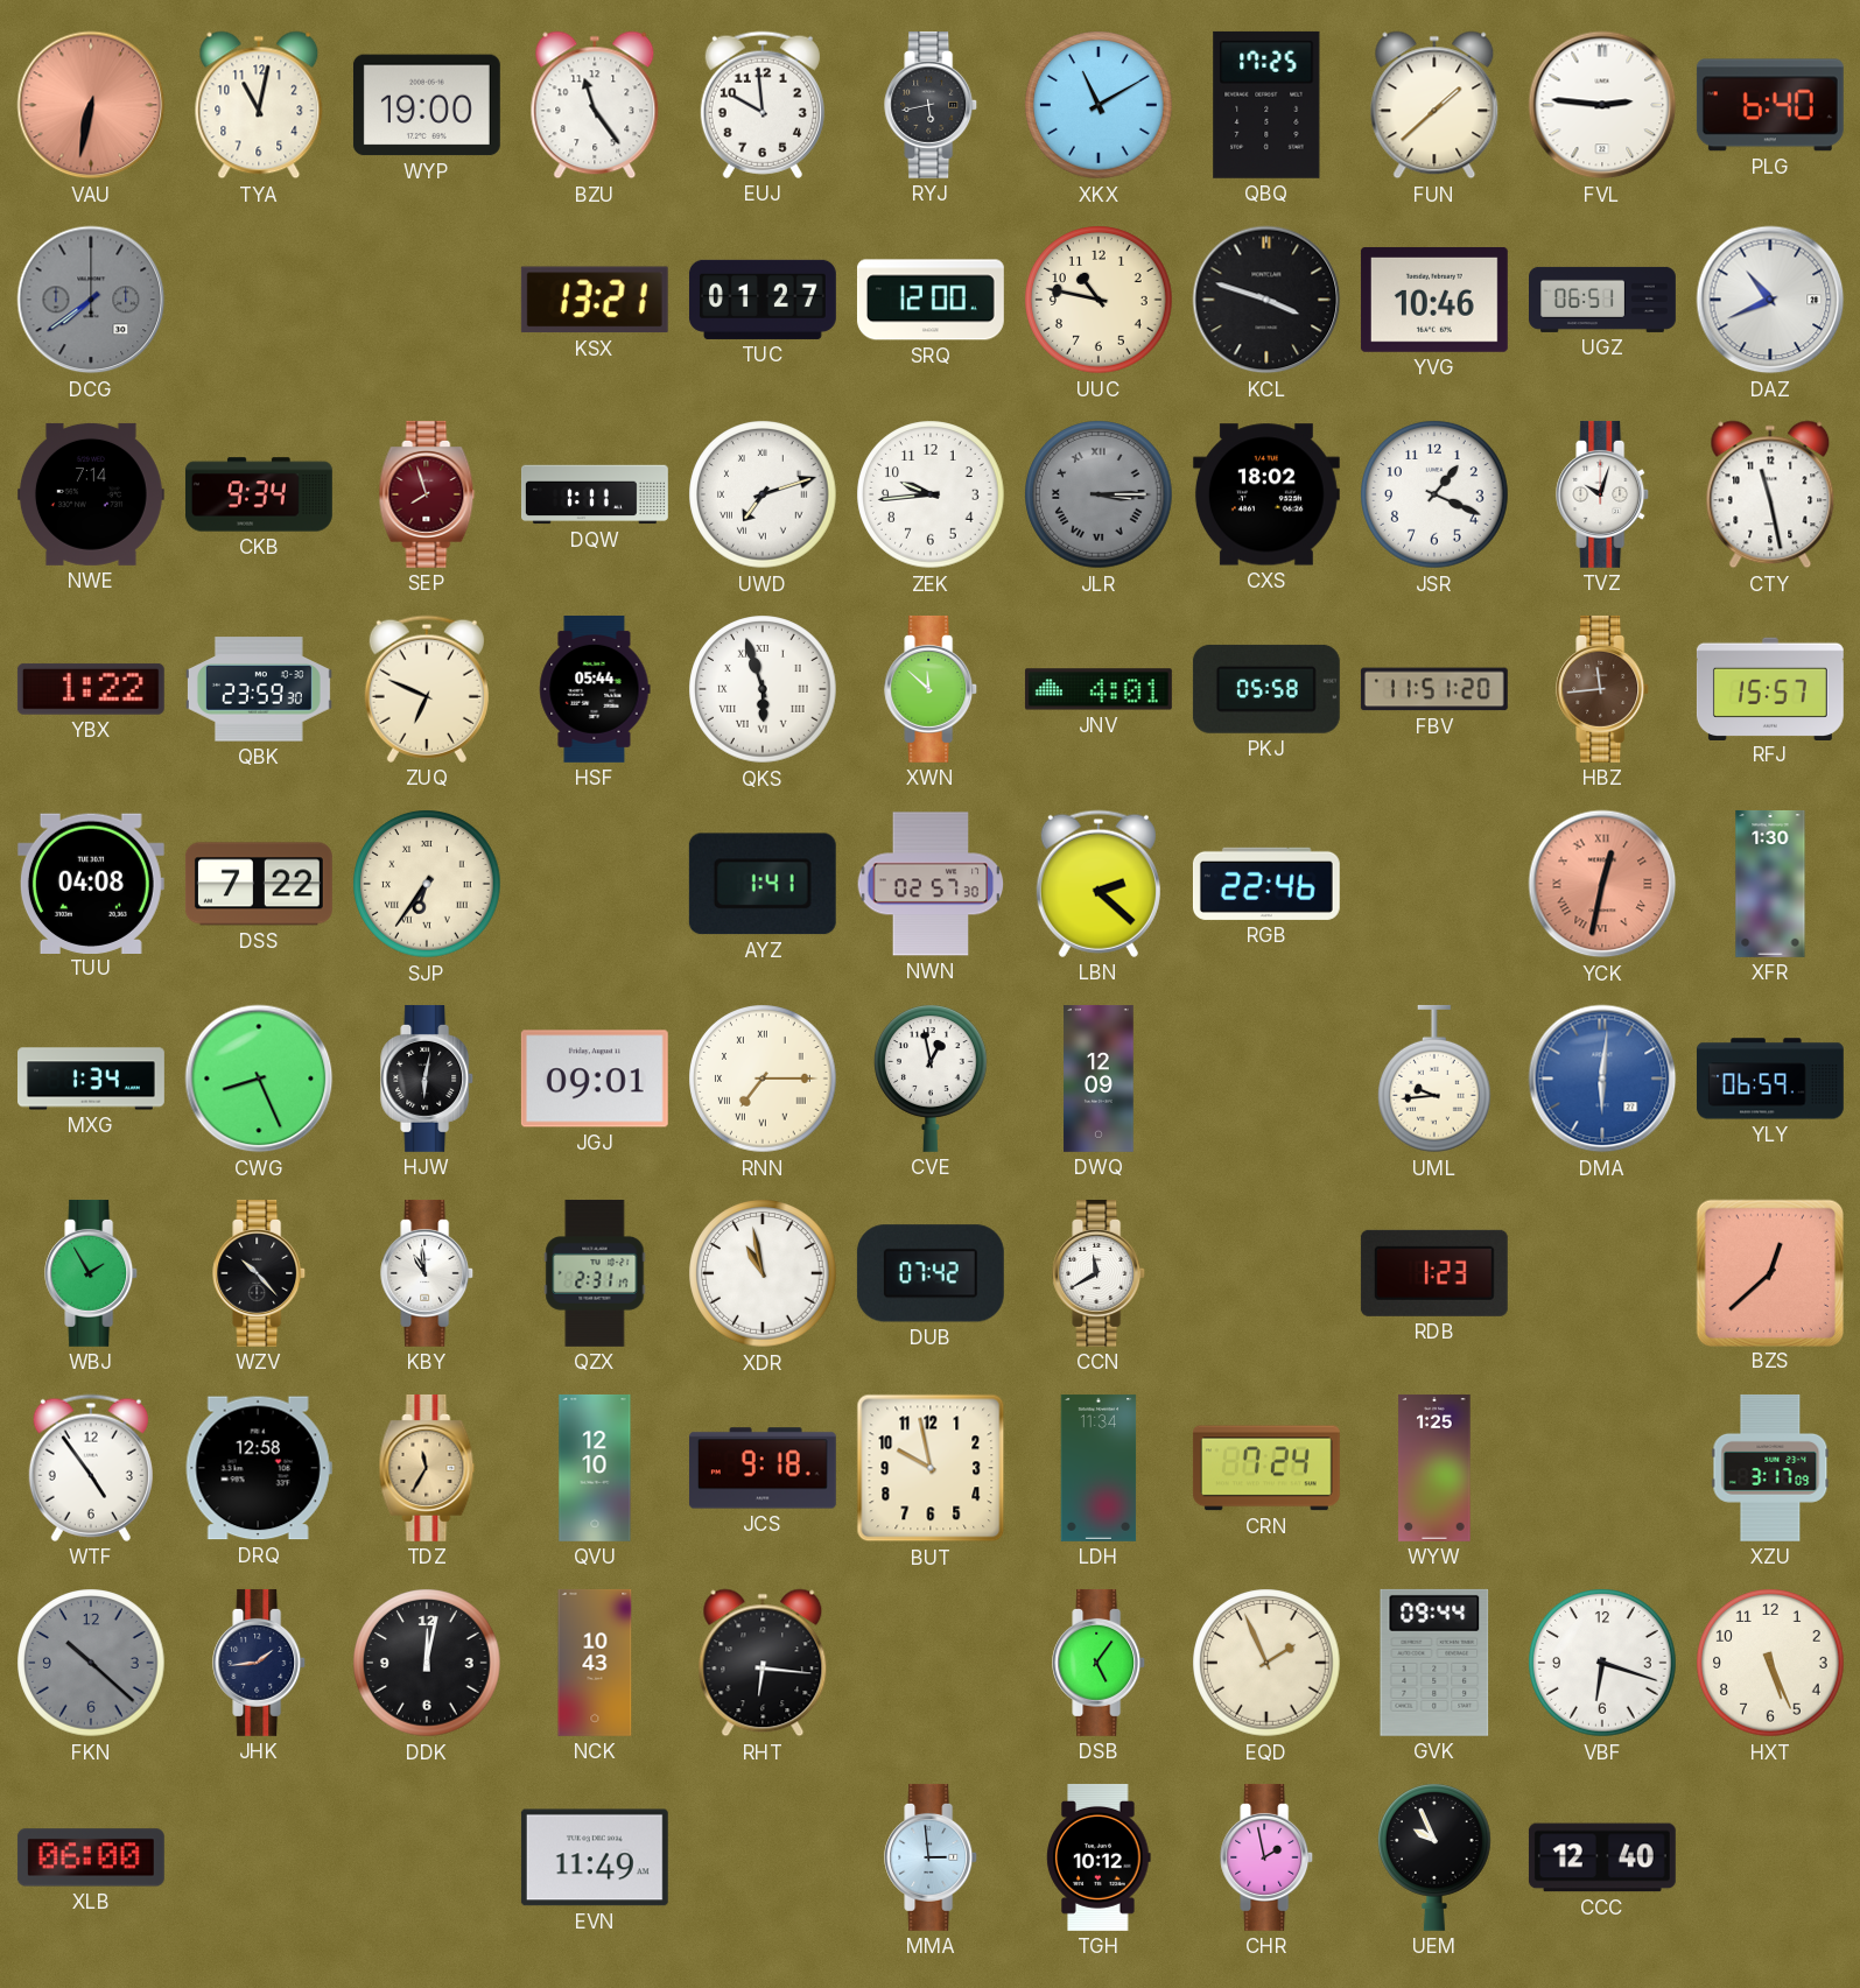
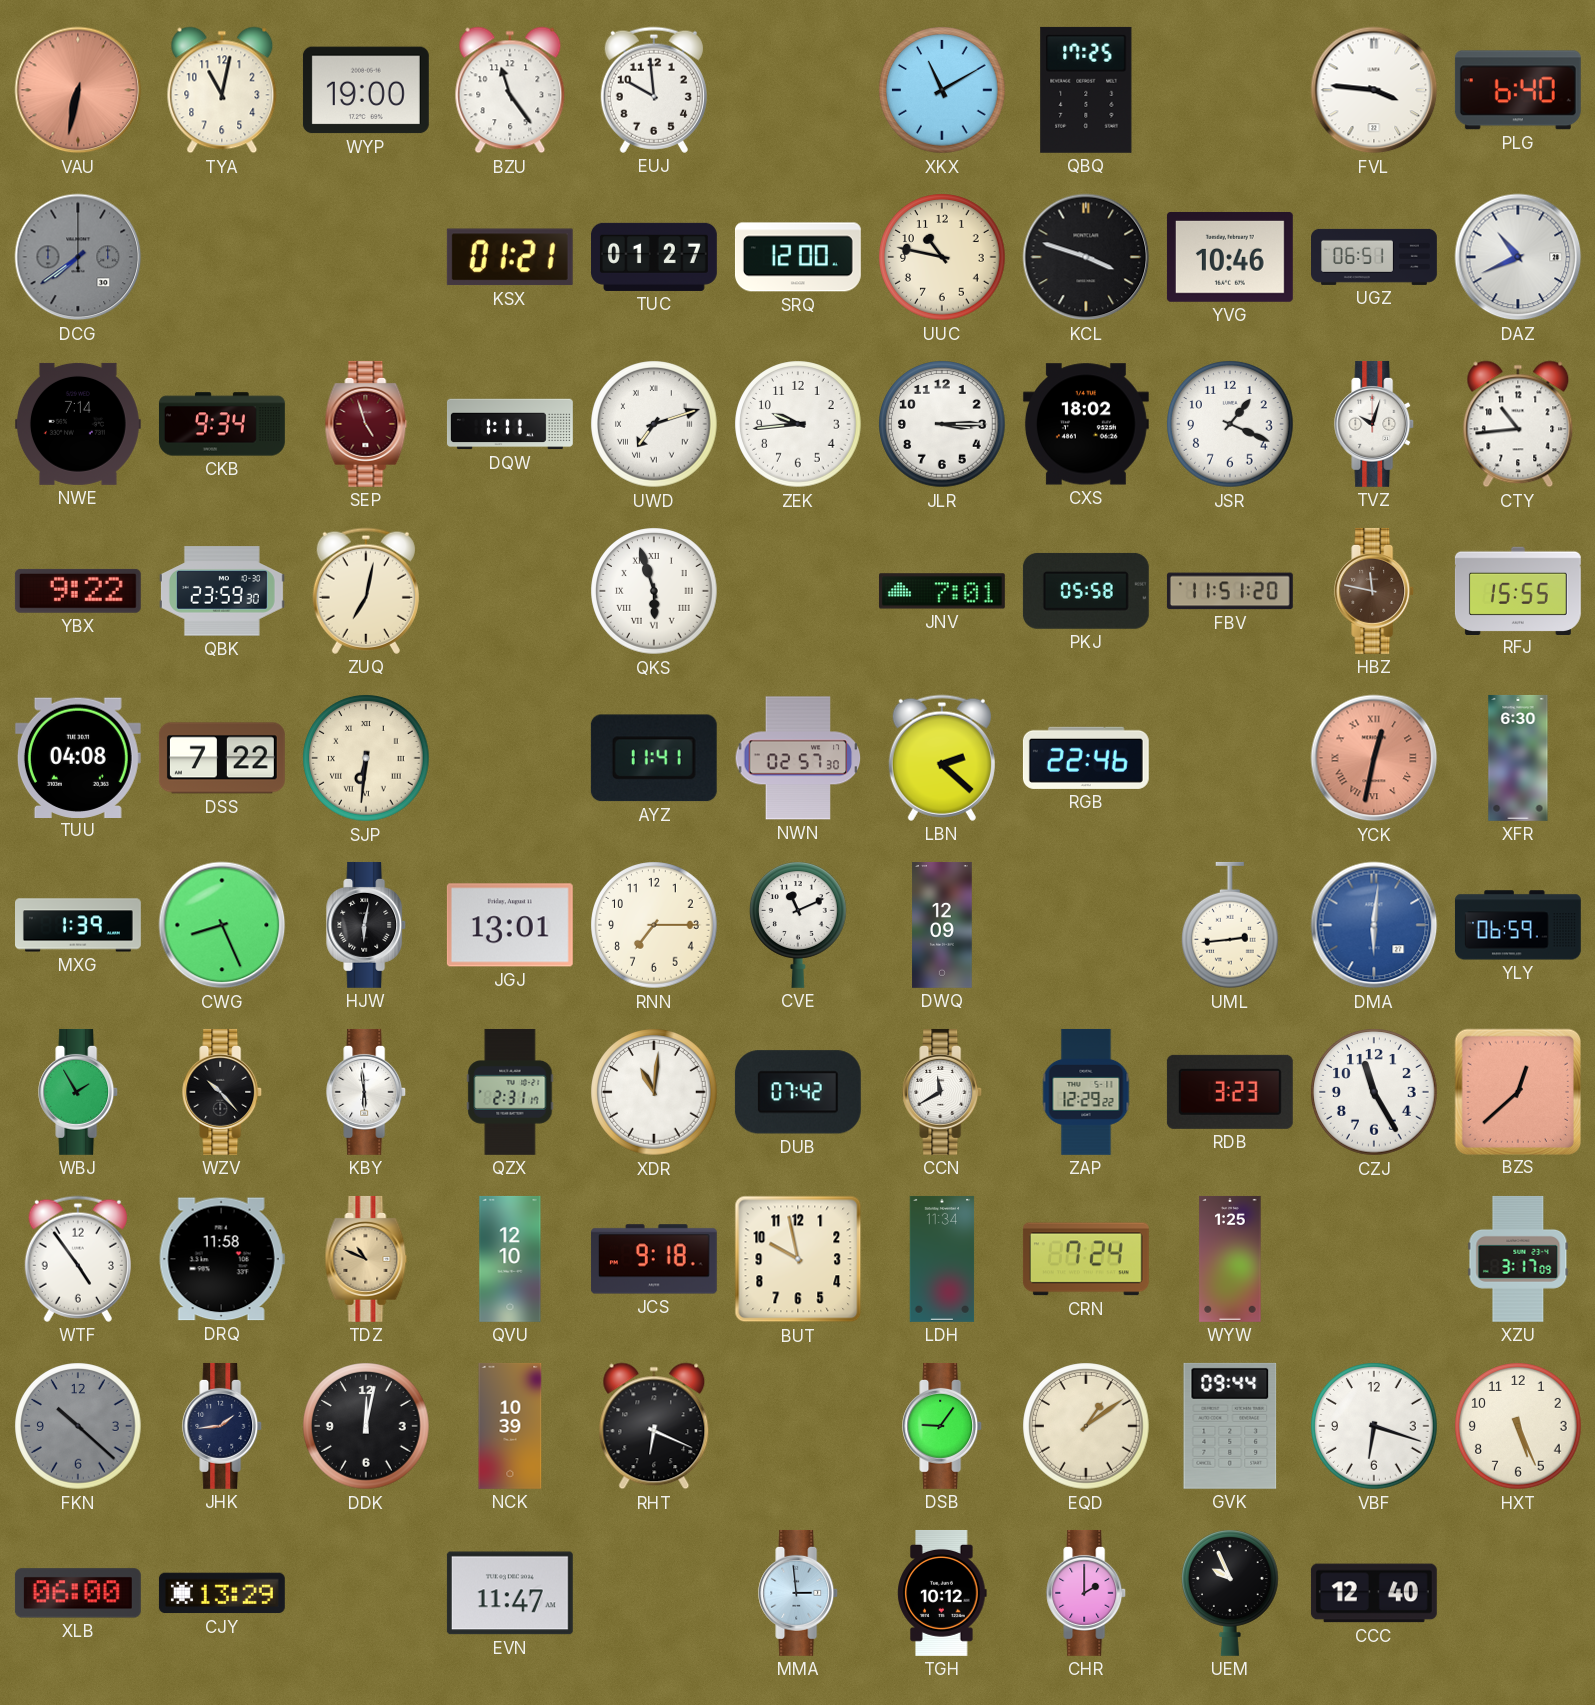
RYJ: 5:43 -> none (932, 105)
FUN: 1:38 -> none (1434, 105)
FVL: 2:46 -> 3:46 (1374, 90)
KSX: 13:21 -> 01:21 (510, 257)
SEP: 7:57 -> 4:57 (366, 424)
JLR dial: grey -> white (942, 424)
JLR numerals: Roman -> Arabic (942, 424)
CTY: 11:28 -> 10:44 (1518, 424)
YBX: 1:22 -> 9:22 (78, 591)
ZUQ: 6:49 -> 7:02 (366, 591)
HSF: 05:44 -> none (595, 689)
XWN: 11:52 -> none (932, 689)
JNV: 4:01 -> 7:01 (942, 591)
HBZ: 11:44 -> 11:47 (1375, 591)
RFJ: 15:57 -> 15:55 (1518, 590)
SJP: 6:36 -> 6:31 (366, 758)
AYZ: 1:41 -> 11:41 (654, 758)
XFR: 1:30 -> 6:30 (1518, 758)
MXG: 1:34 -> 1:39 (79, 925)
JGJ: 09:01 -> 13:01 (510, 925)
RNN numerals: Roman -> Arabic (654, 925)
CVE: 12:58 -> 11:11 (799, 925)
UML: 9:44 -> 2:44 (1231, 925)
KBY: 10:59 -> 5:59 (367, 1092)
XDR: 10:58 -> 11:01 (654, 1092)
ZAP: none -> 12:29 (1086, 1092)
RDB: 1:23 -> 3:23 (1230, 1092)
CZJ: none -> 11:25 (1374, 1092)
DRQ: 12:58 -> 11:58 (222, 1259)
TDZ: 11:35 -> 10:49 (366, 1259)
NCK: 10:43 -> 10:39 (510, 1426)
RHT: 6:16 -> 6:19 (654, 1426)
DSB: 5:06 -> 9:06 (943, 1426)
EQD: 1:56 -> 1:09 (1086, 1426)
CJY: none -> 13:29 (222, 1593)
EVN: 11:49 -> 11:47 (510, 1593)
CHR: 1:58 -> 2:00 (1087, 1593)
